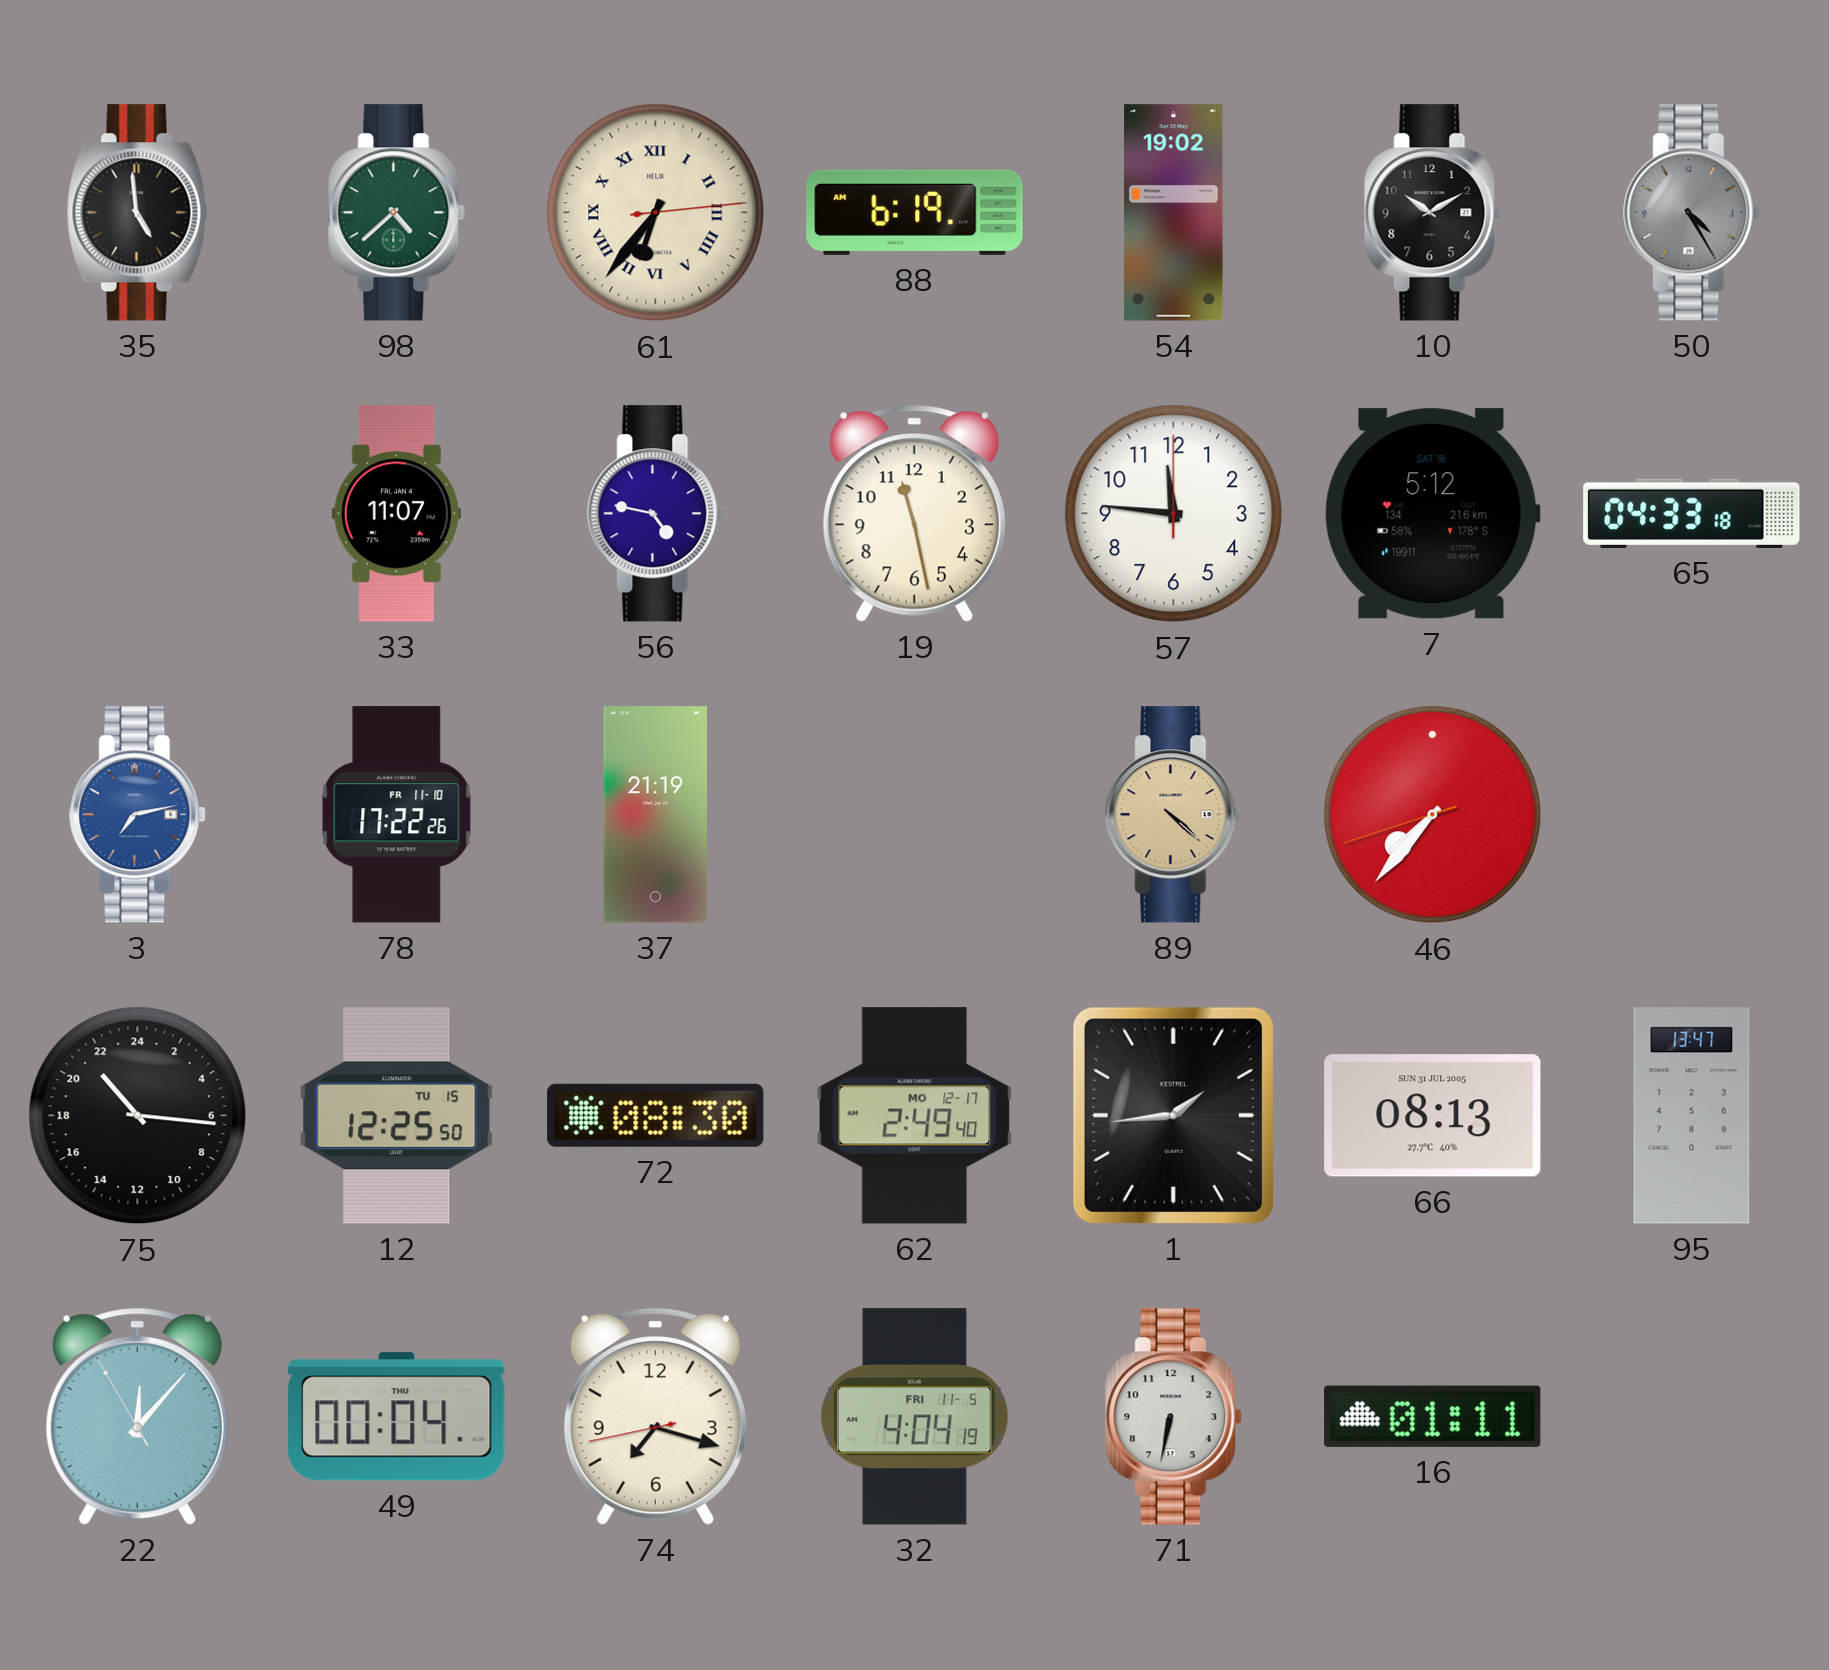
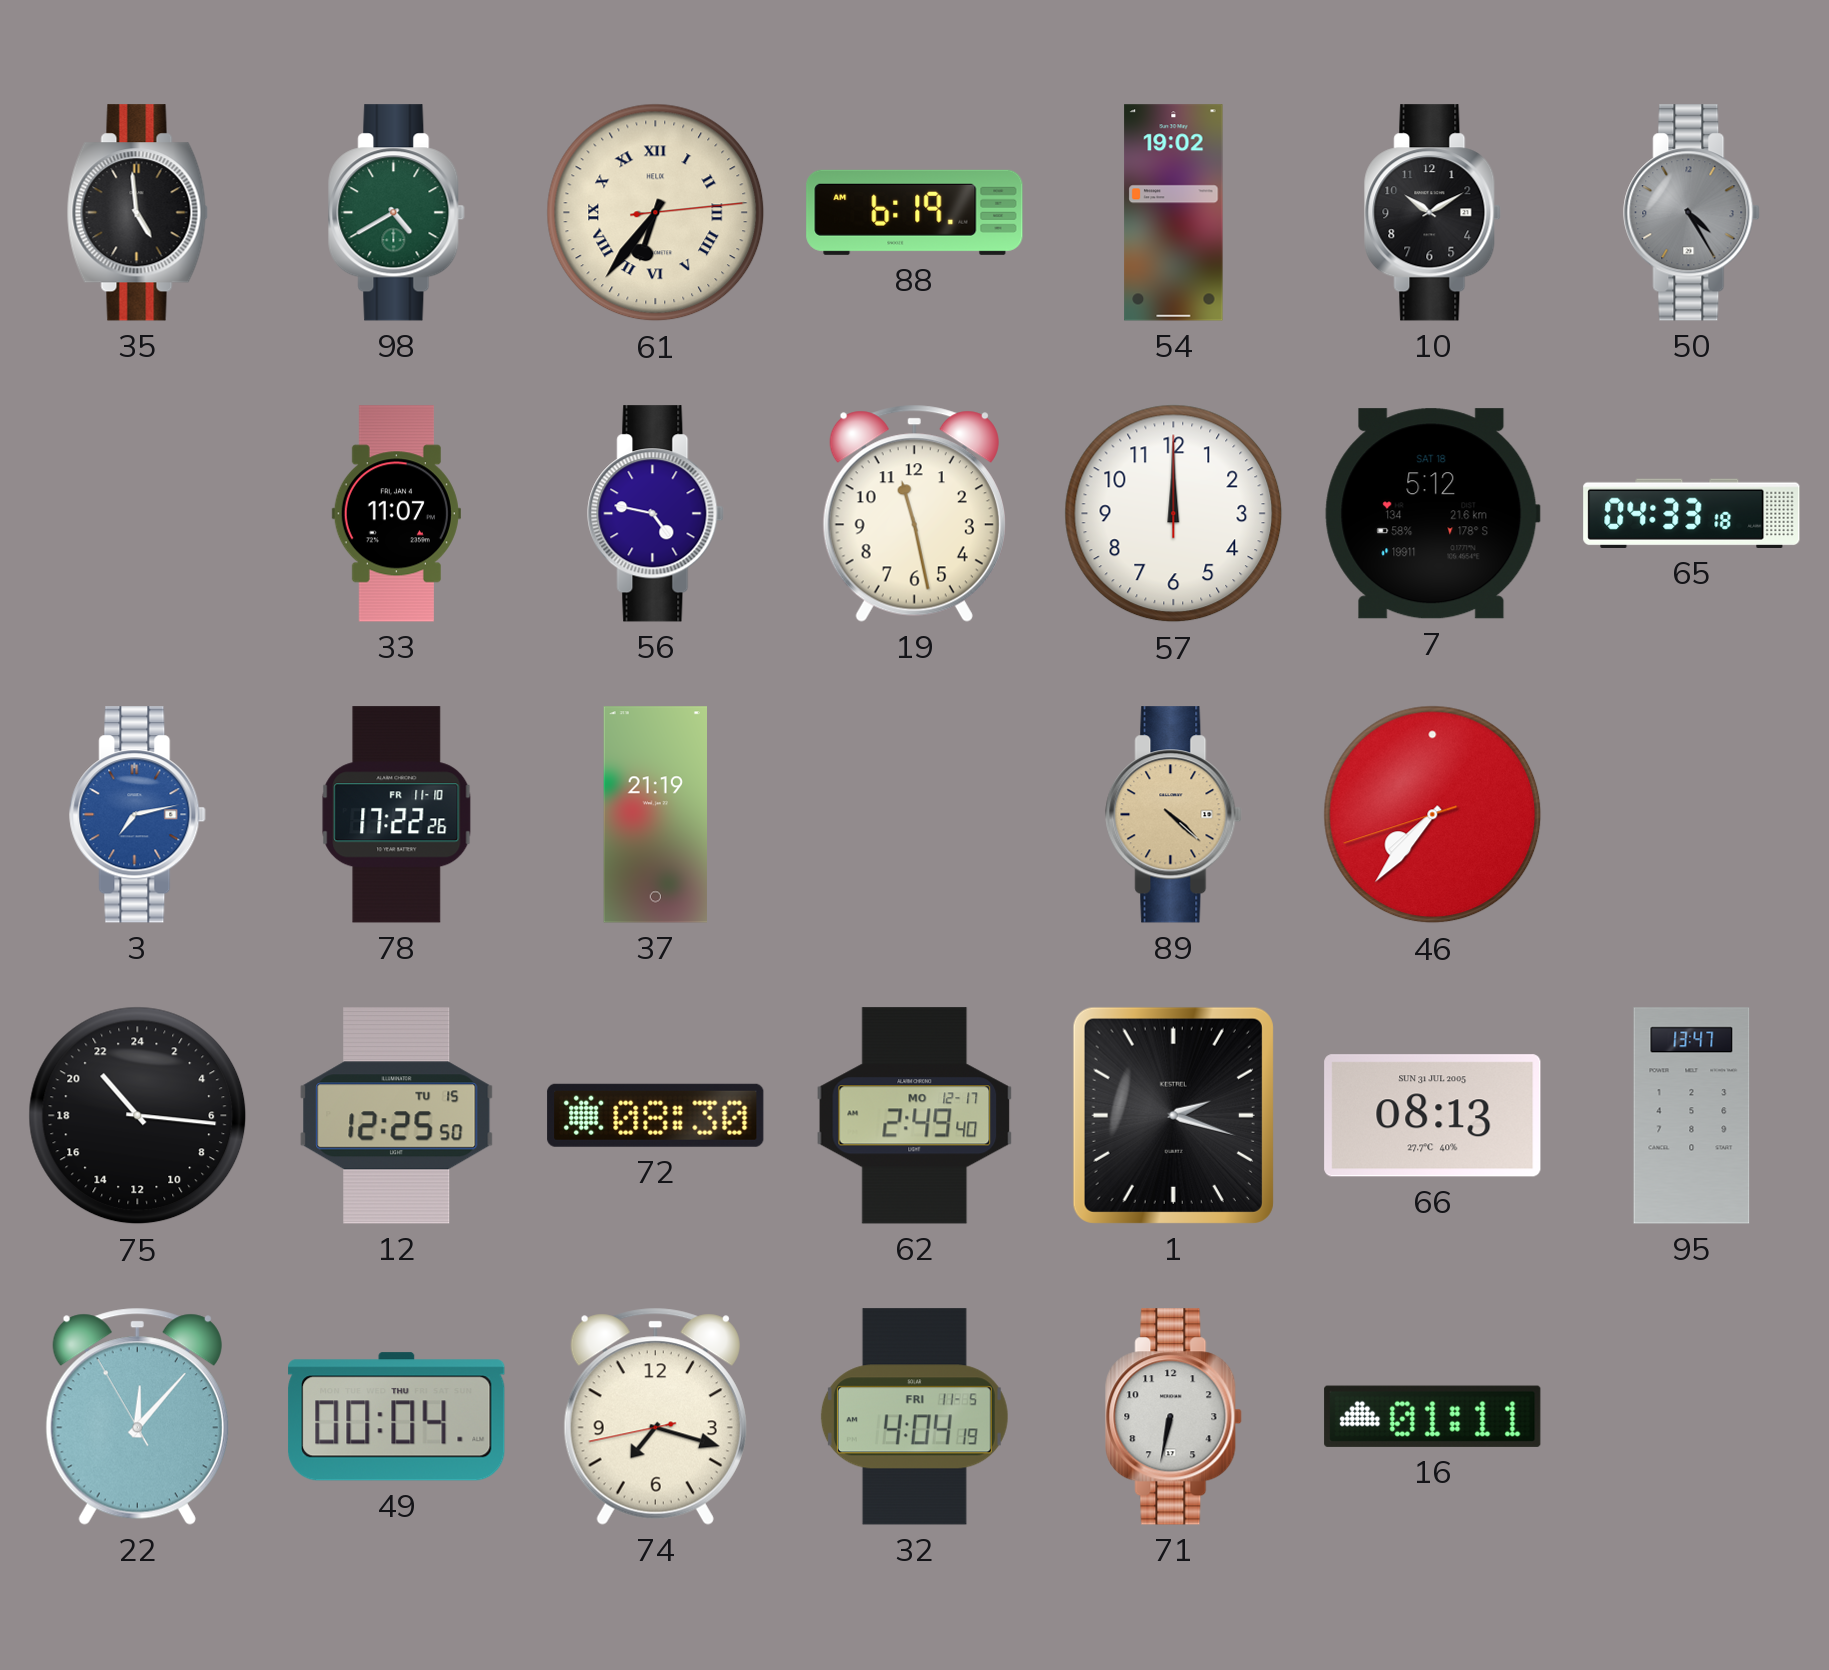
98: 4:38 -> 4:40 (397, 213)
57: 11:46 -> 12:00 (1174, 514)
1: 1:44 -> 2:18 (1173, 1115)
